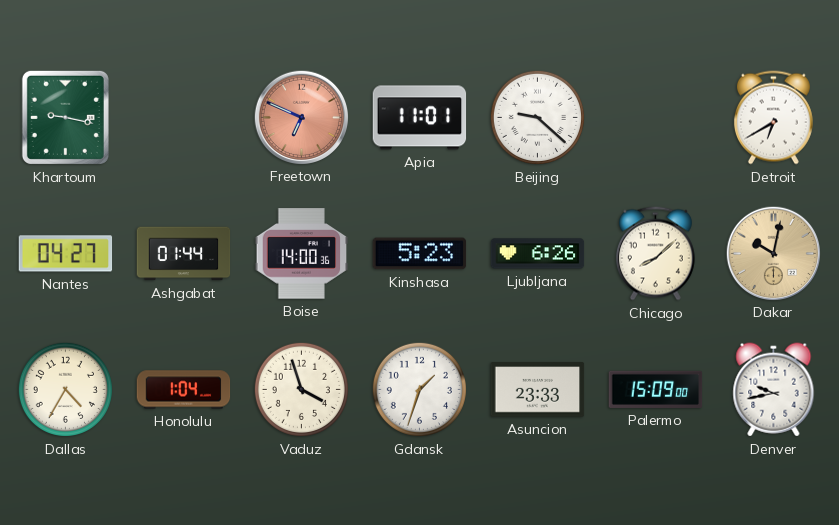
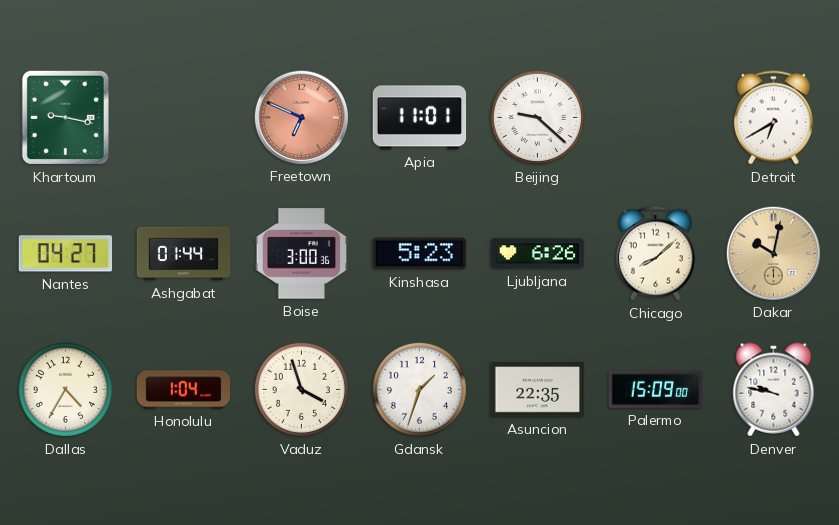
Boise: 14:00 -> 3:00 (302, 254)
Asuncion: 23:33 -> 22:35 (538, 390)
Denver: 9:43 -> 9:47 (774, 390)
